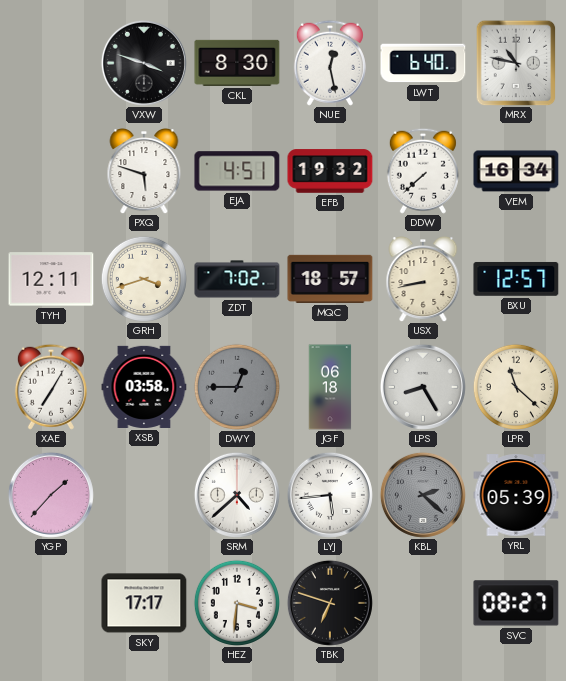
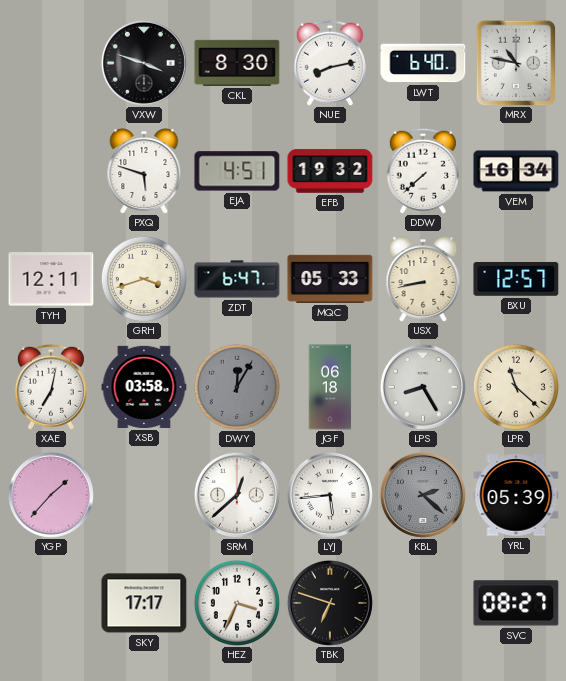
NUE: 12:28 -> 8:13 (330, 63)
ZDT: 7:02 -> 6:47 (237, 279)
MQC: 18:57 -> 05:33 (330, 279)
XAE: 7:05 -> 7:02 (51, 387)
DWY: 12:45 -> 12:05 (237, 387)
SRM: 4:38 -> 12:38 (237, 495)
HEZ: 3:31 -> 3:34 (237, 603)
